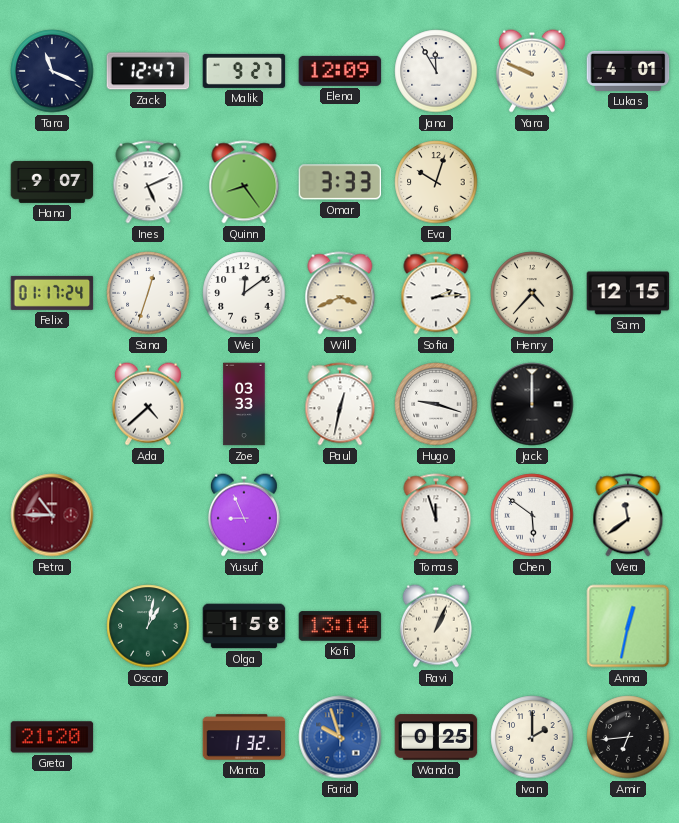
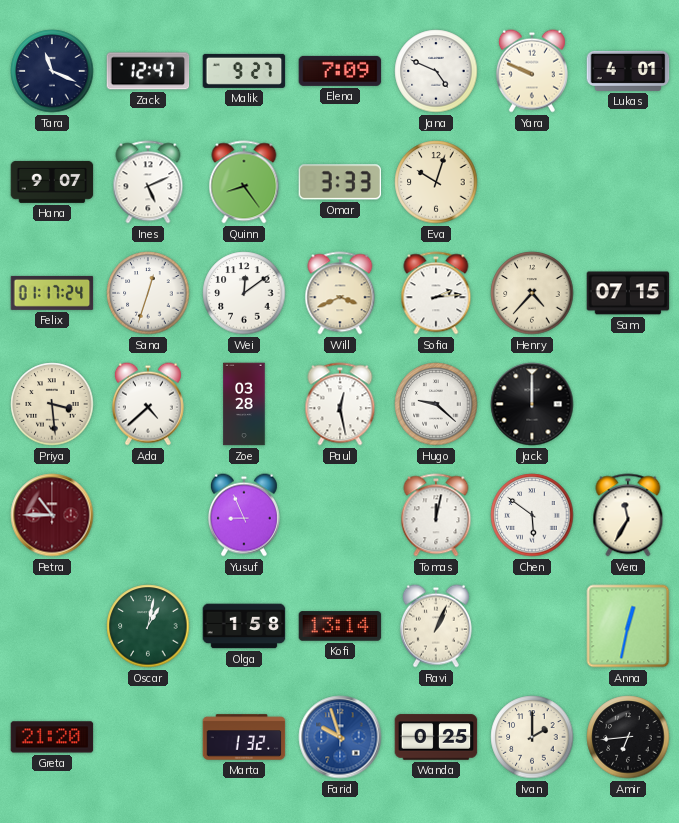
Elena: 12:09 -> 7:09 (340, 71)
Jana: 11:55 -> 4:49 (436, 71)
Sam: 12:15 -> 07:15 (628, 293)
Priya: none -> 3:29 (52, 404)
Zoe: 03:33 -> 03:28 (244, 404)
Paul: 12:32 -> 12:28 (340, 404)
Hugo: 9:18 -> 9:22 (436, 404)
Tomas: 11:57 -> 12:02 (436, 515)
Vera: 11:39 -> 11:35 (628, 515)
